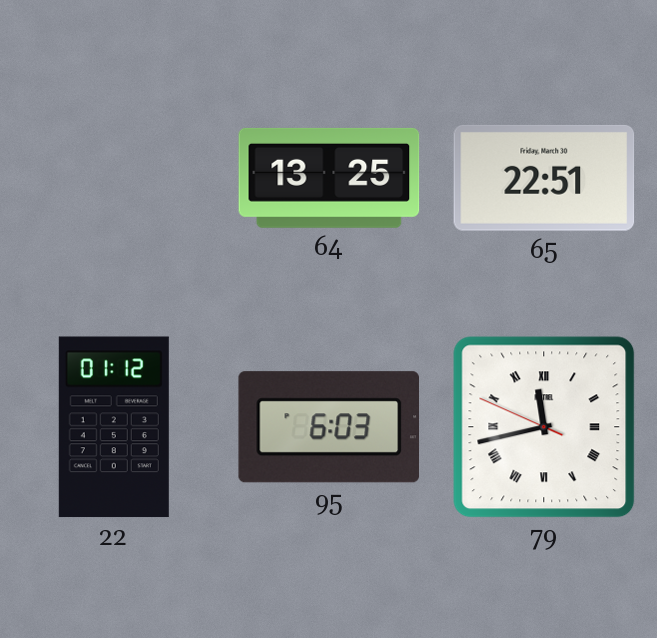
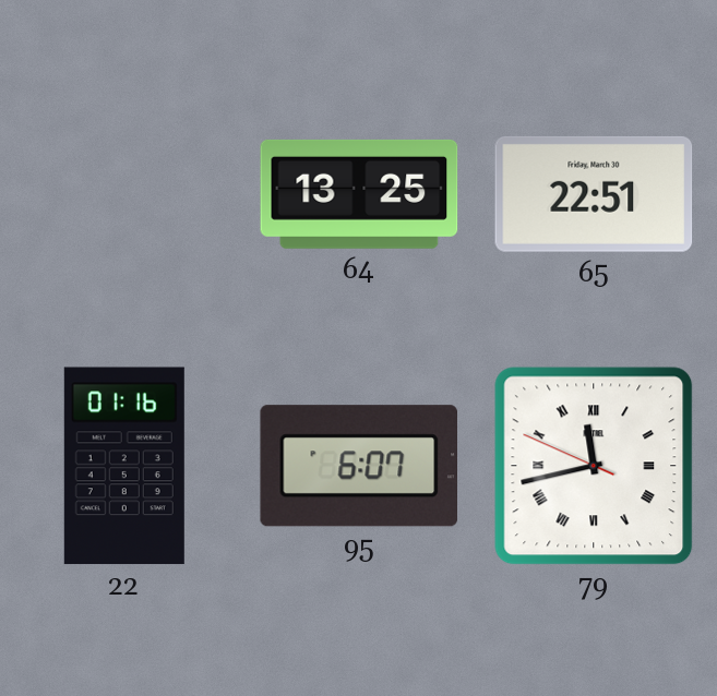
22: 01:12 -> 01:16 (124, 466)
95: 6:03 -> 6:07 (358, 466)
